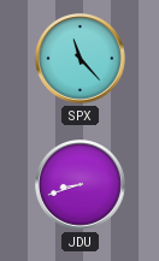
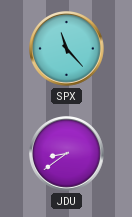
JDU: 8:42 -> 8:39 (67, 154)
